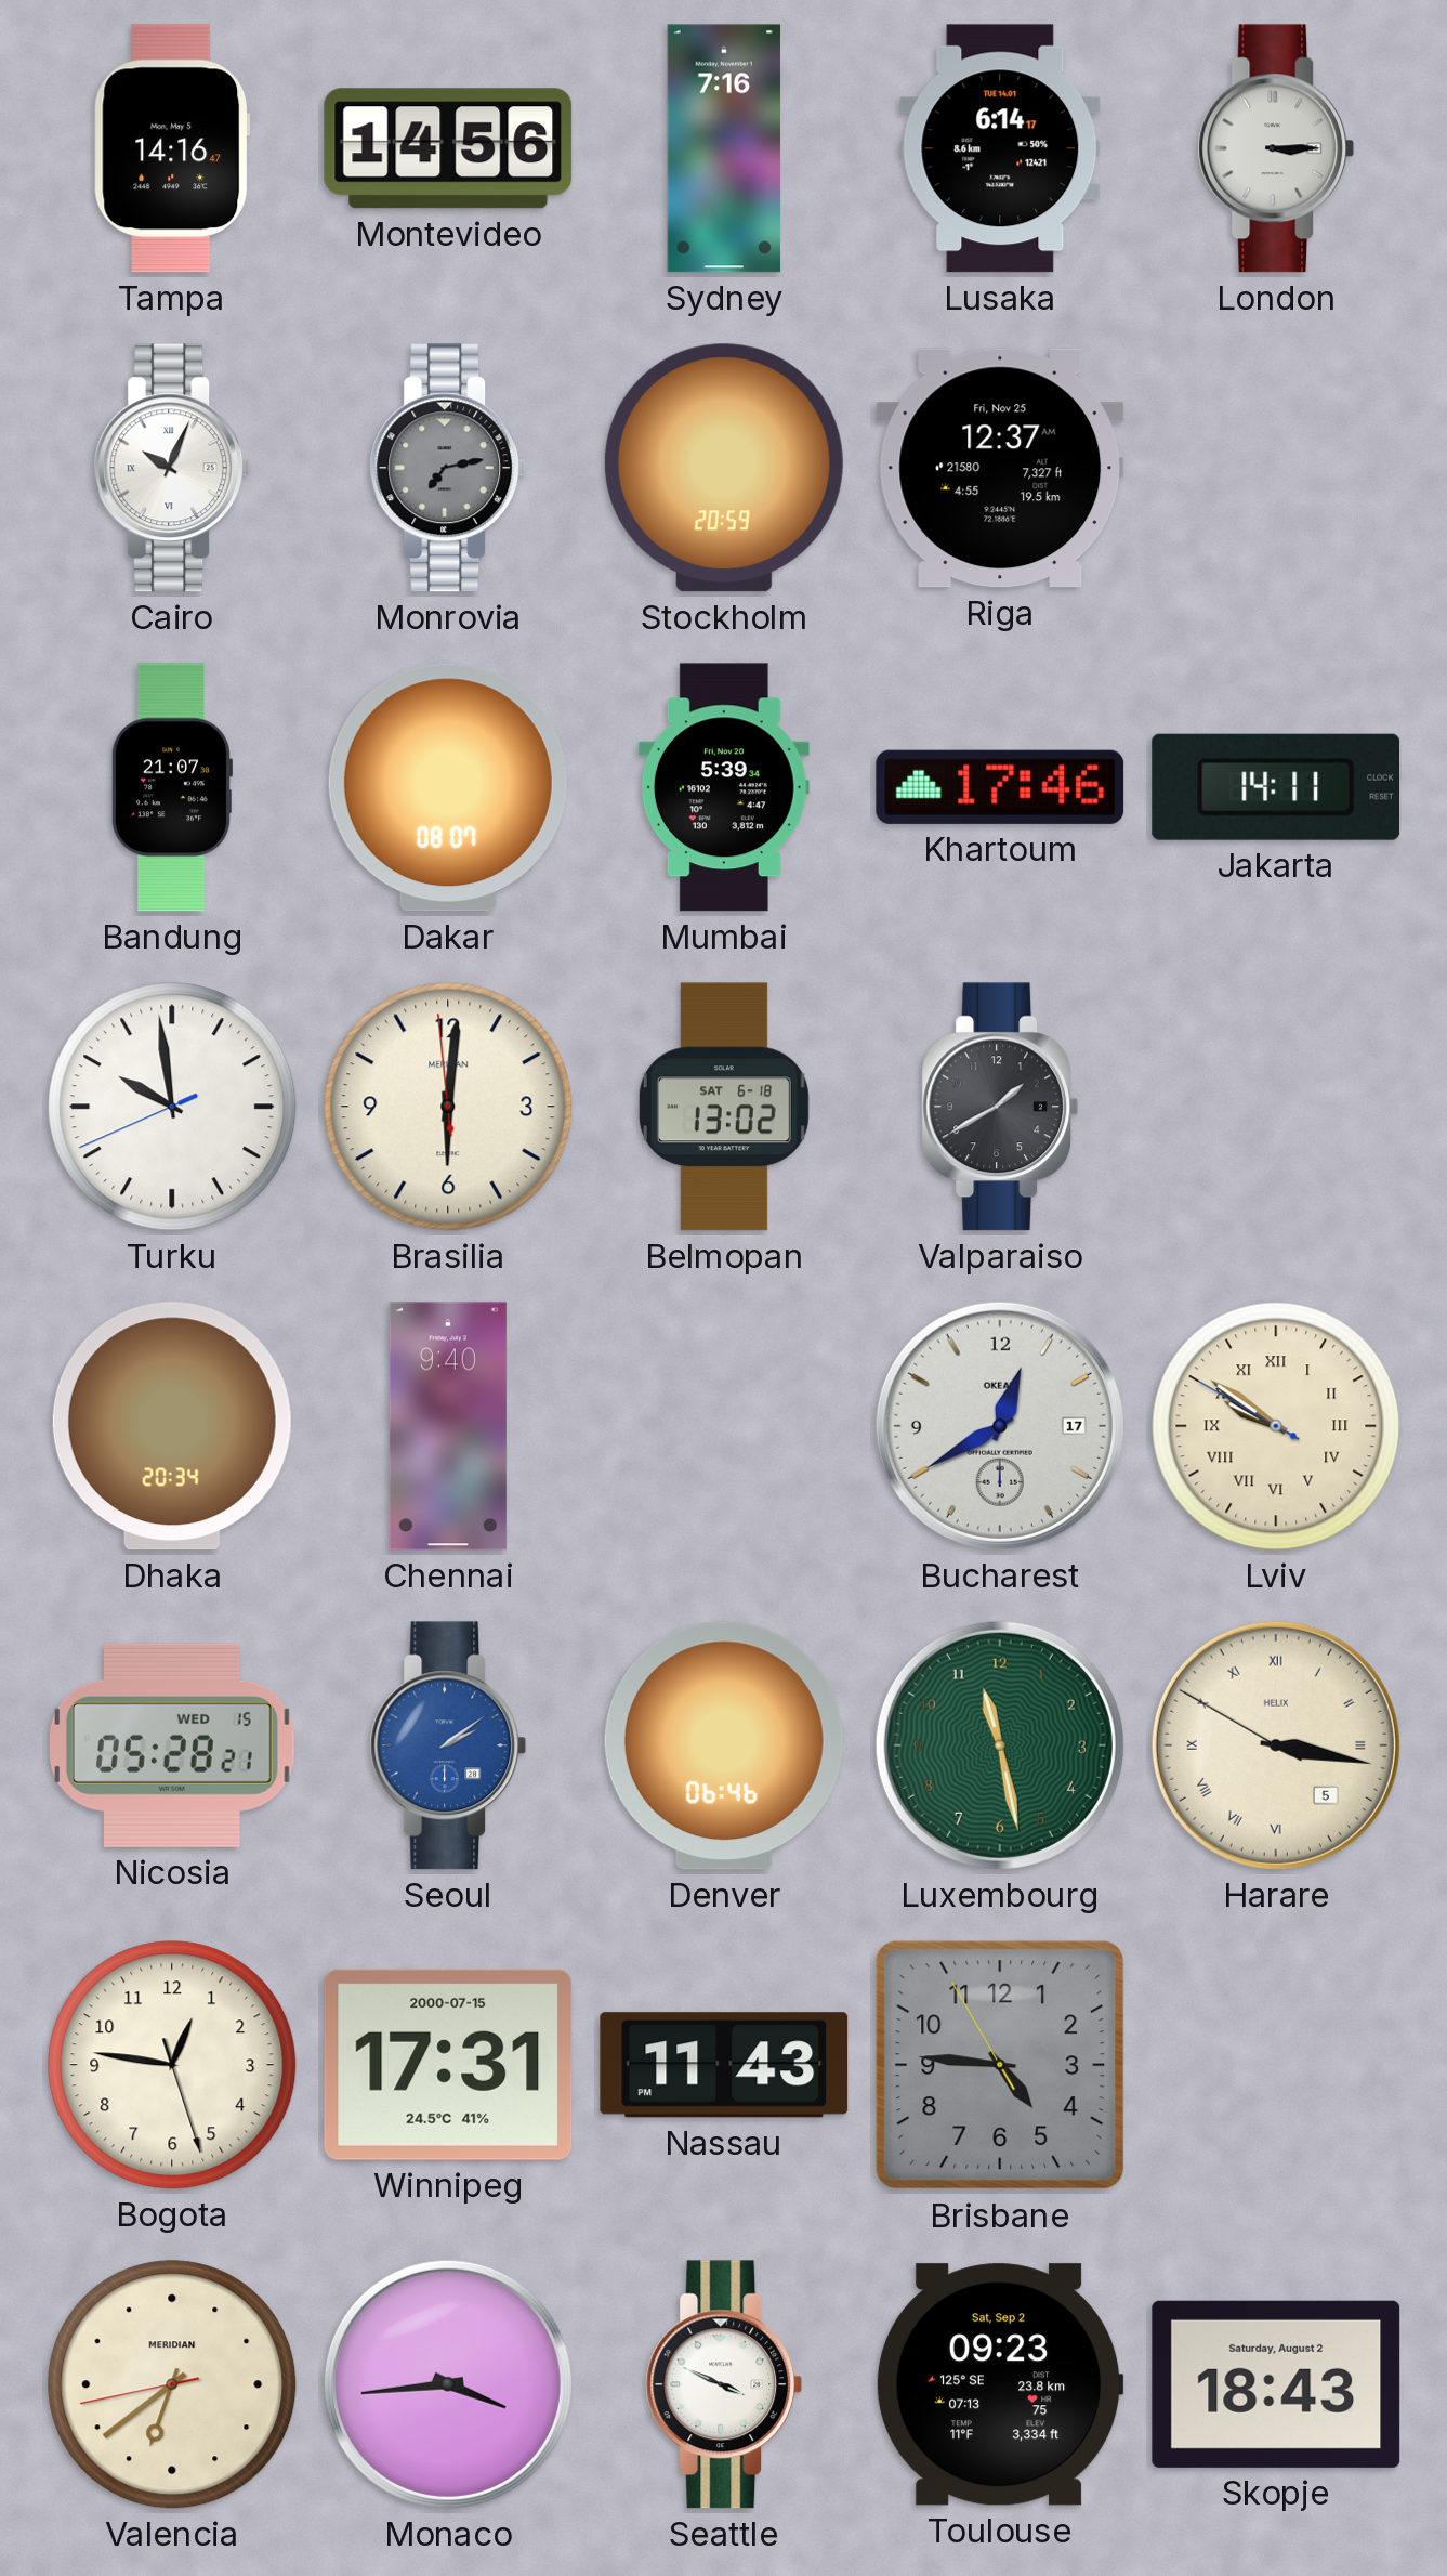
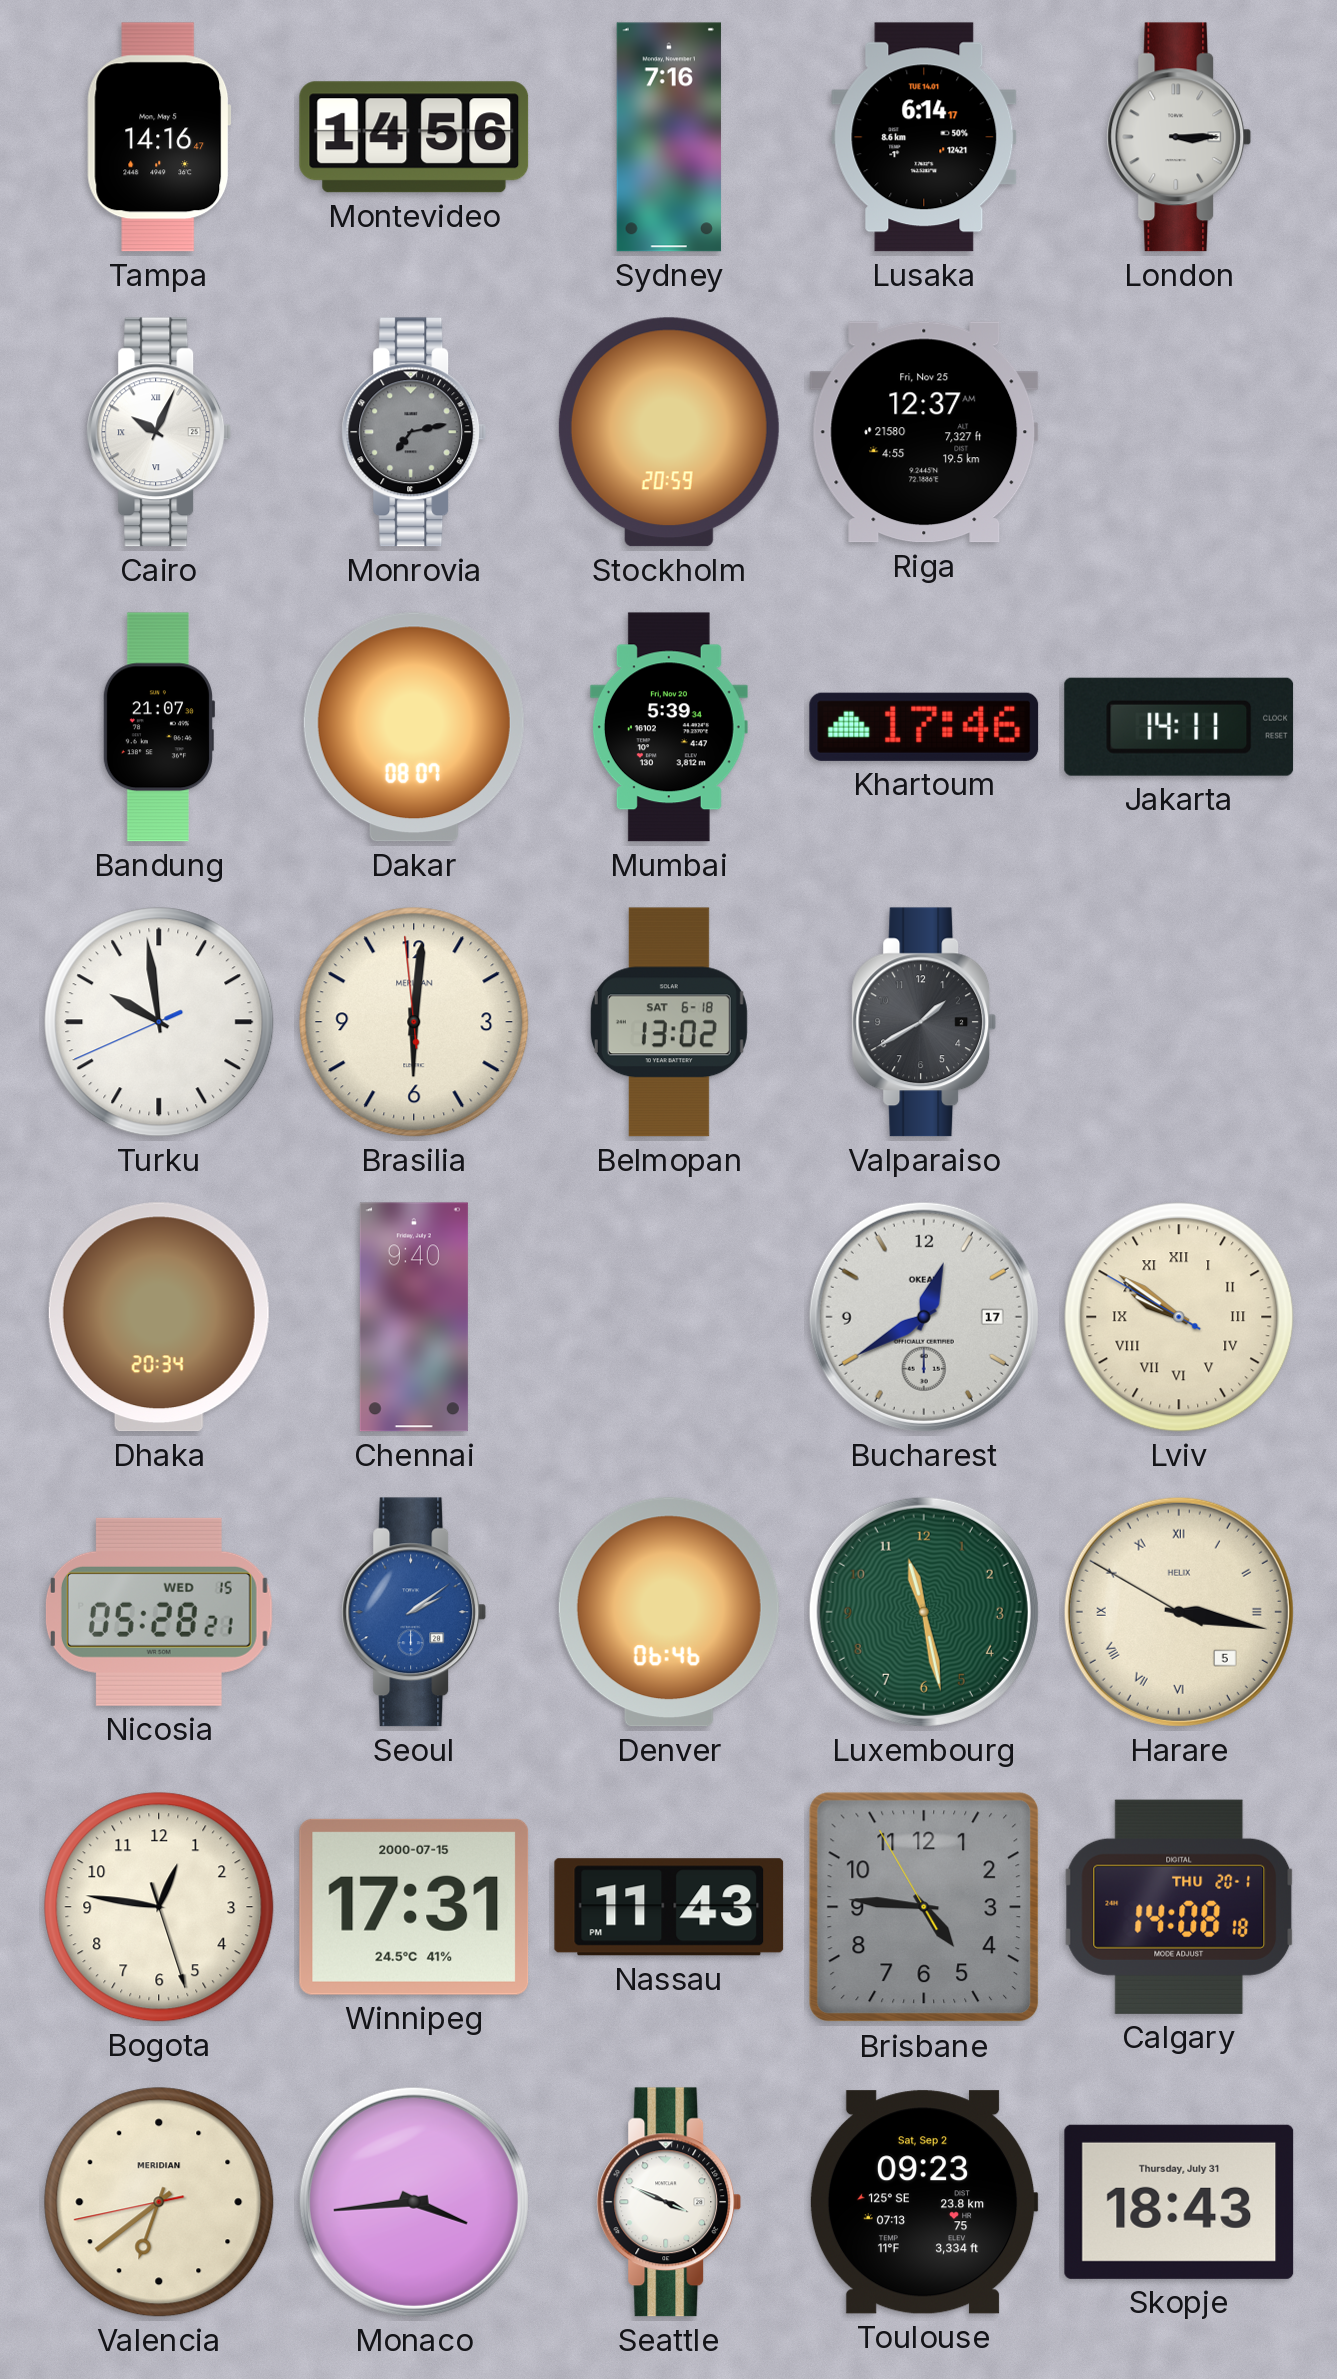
Calgary: none -> 14:08 (1179, 1907)
Skopje date: Saturday, August 2 -> Thursday, July 31 (1179, 2202)
